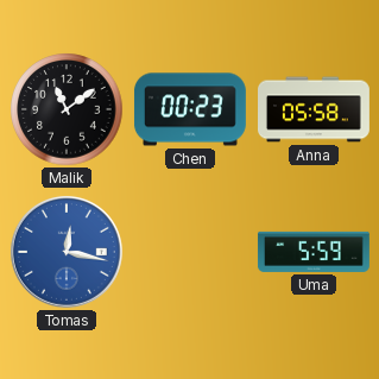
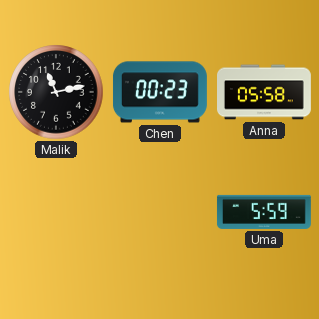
Malik: 11:09 -> 11:13 (56, 92)
Tomas: 12:17 -> none (67, 252)
